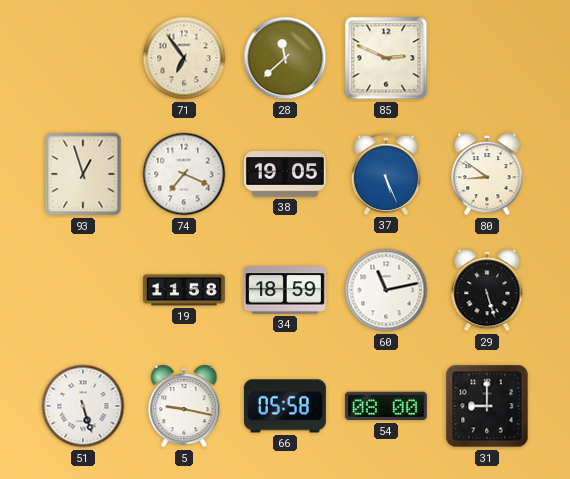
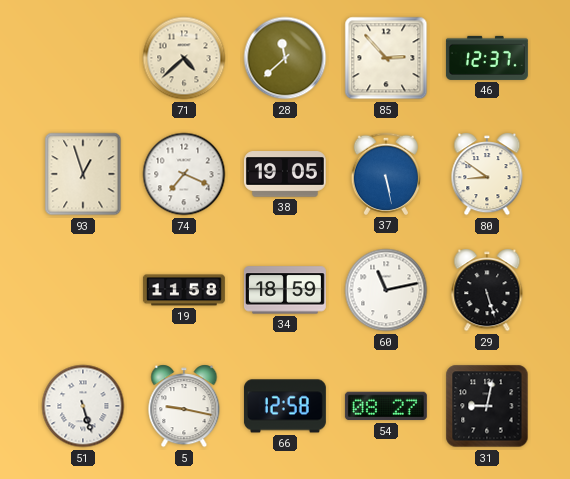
71: 6:54 -> 4:38 (184, 58)
85: 2:49 -> 2:53 (386, 58)
46: none -> 12:37 (487, 58)
37: 5:26 -> 5:28 (385, 174)
66: 05:58 -> 12:58 (285, 406)
54: 08:00 -> 08:27 (386, 406)
31: 9:00 -> 9:02 (487, 406)
